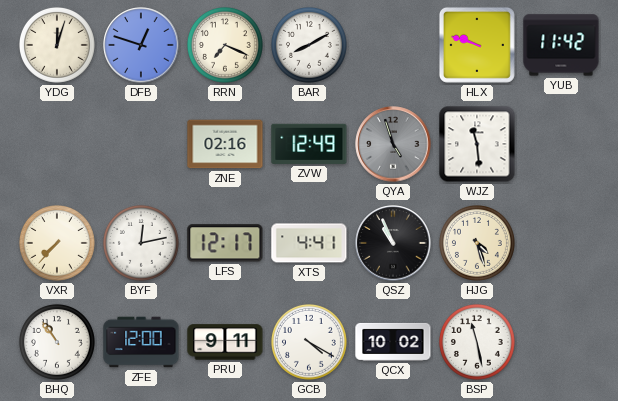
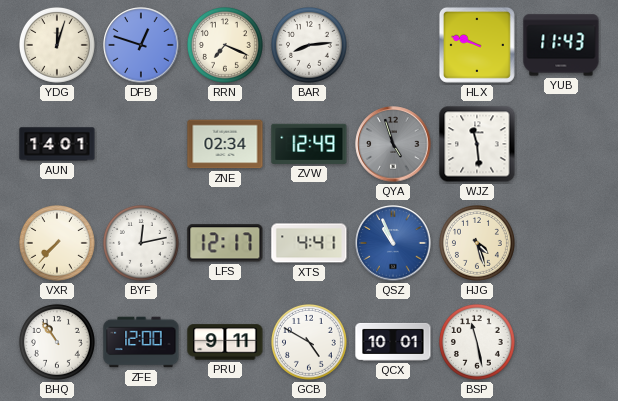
BAR: 8:10 -> 8:14 (309, 45)
YUB: 11:42 -> 11:43 (561, 45)
AUN: none -> 14:01 (57, 144)
ZNE: 02:16 -> 02:34 (225, 144)
QSZ dial: black -> blue (393, 243)
GCB: 4:20 -> 4:50 (309, 342)
QCX: 10:02 -> 10:01 (393, 342)
